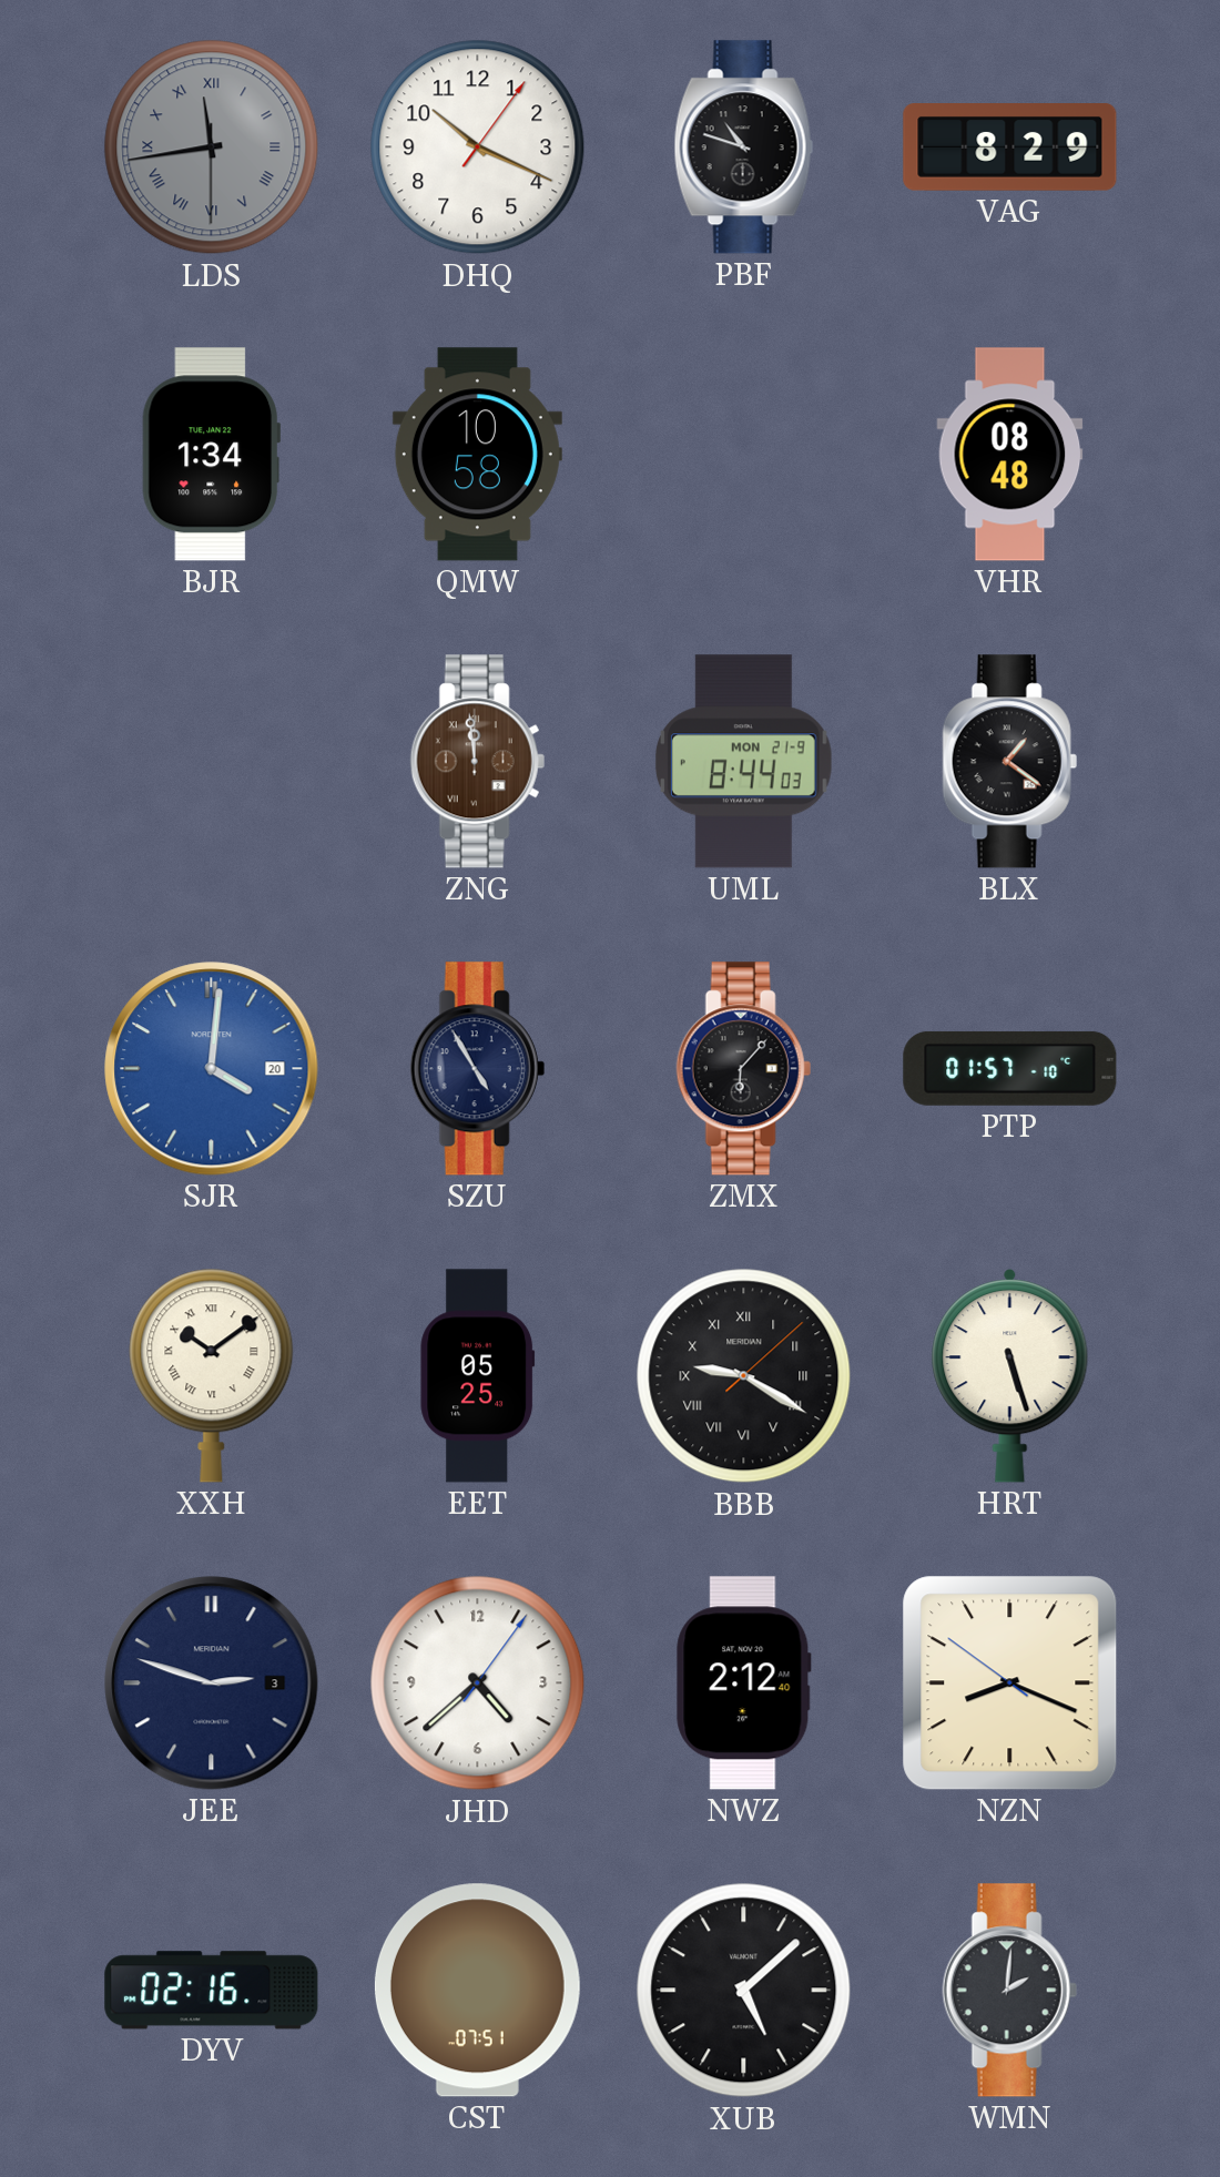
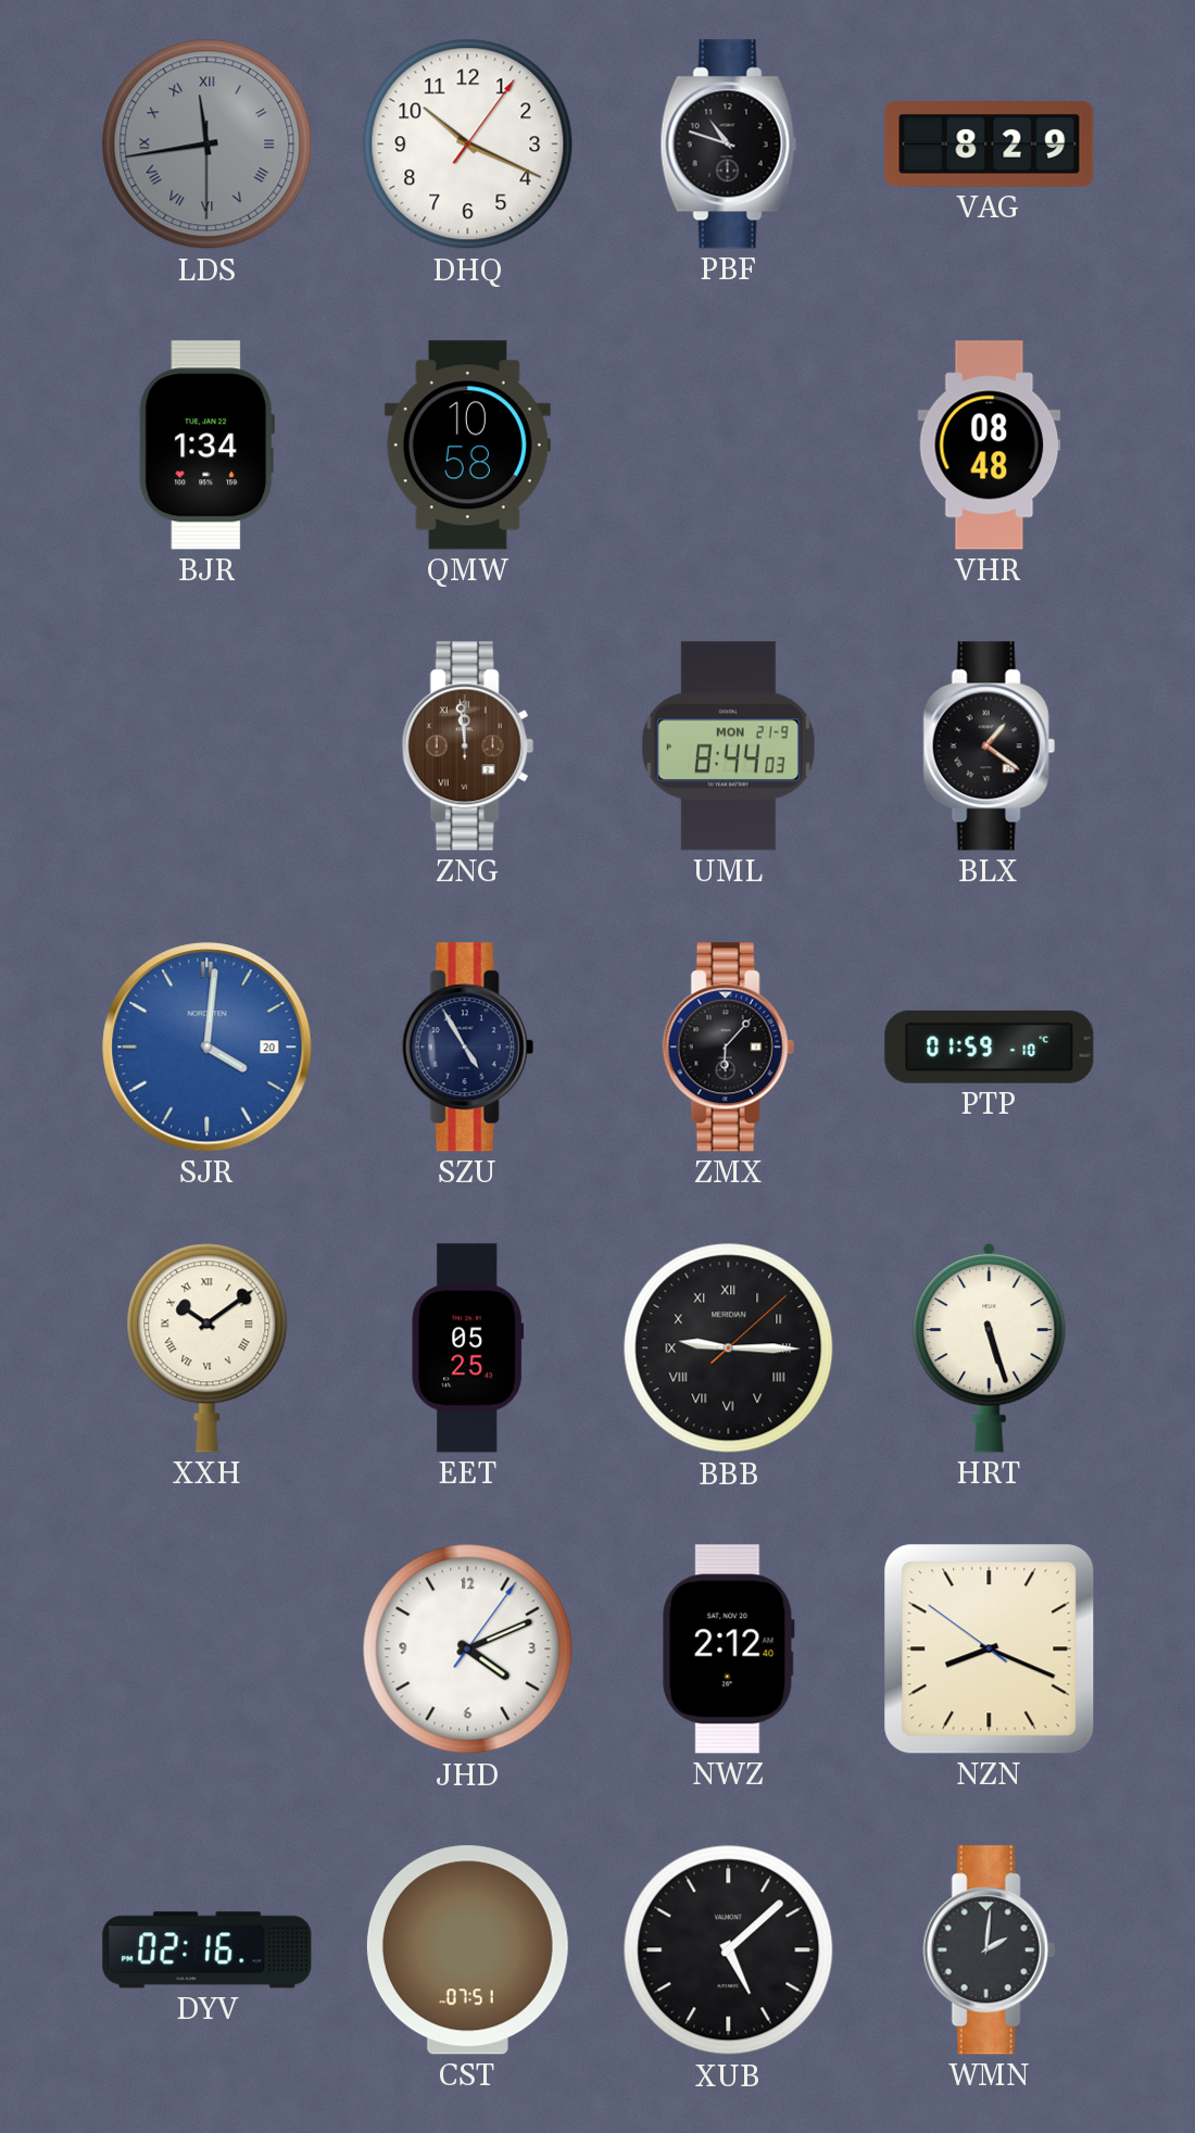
PTP: 01:57 -> 01:59 (990, 1046)
BBB: 9:20 -> 9:15 (729, 1348)
JEE: 2:48 -> none (212, 1683)
JHD: 4:38 -> 4:11 (468, 1649)
